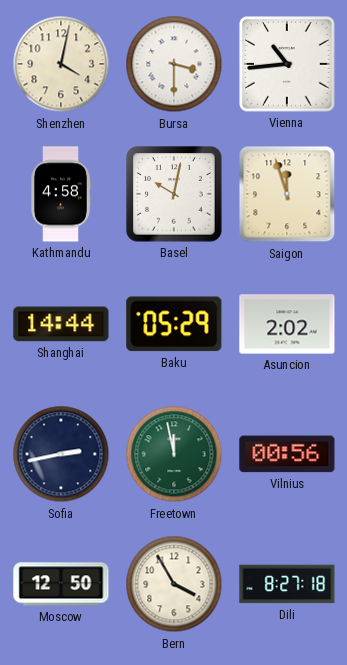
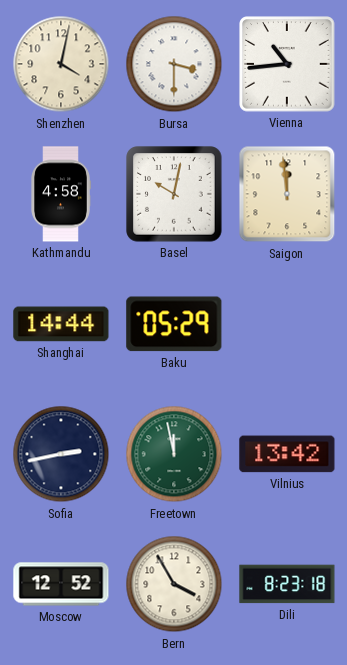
Saigon: 11:57 -> 11:59 (287, 194)
Asuncion: 2:02 -> none (287, 324)
Vilnius: 00:56 -> 13:42 (287, 454)
Moscow: 12:50 -> 12:52 (61, 584)
Dili: 8:27 -> 8:23 (287, 584)
